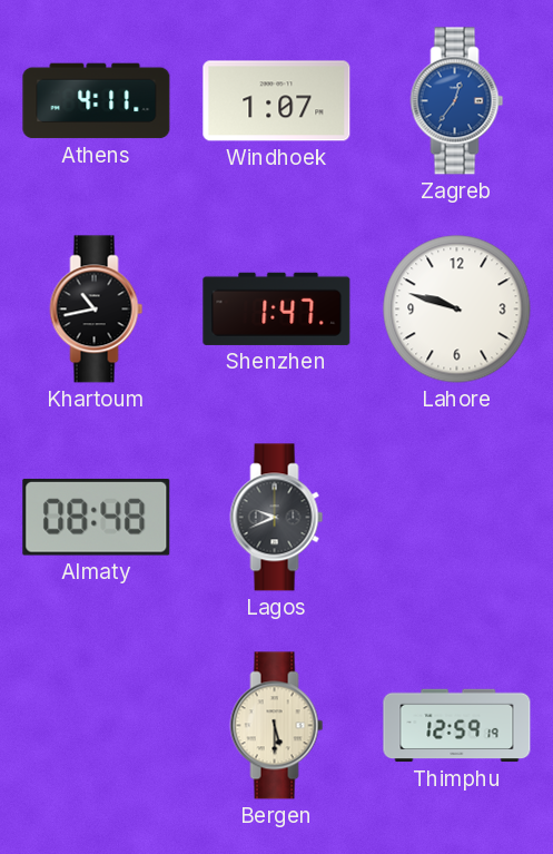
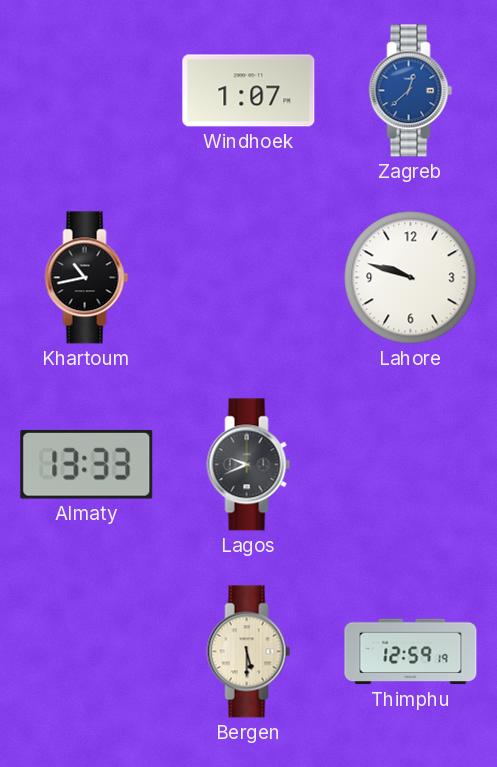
Athens: 4:11 -> none (97, 101)
Zagreb: 12:36 -> 12:38 (411, 91)
Shenzhen: 1:47 -> none (277, 308)
Almaty: 08:48 -> 13:33 (87, 464)
